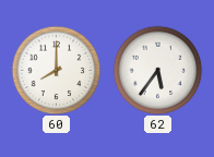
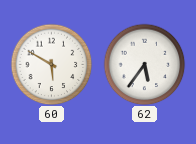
60: 8:00 -> 5:50 (51, 64)
